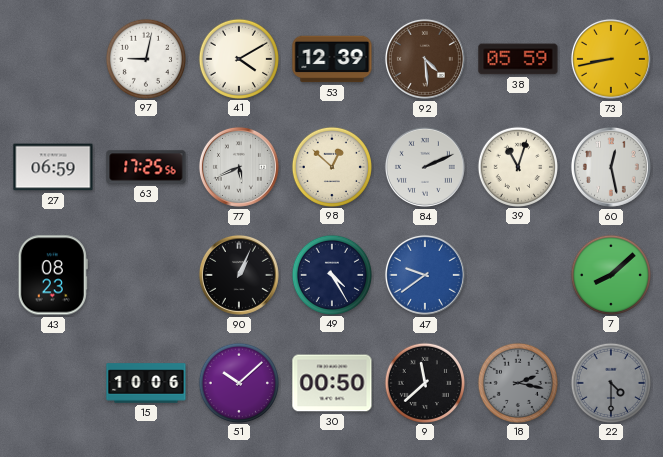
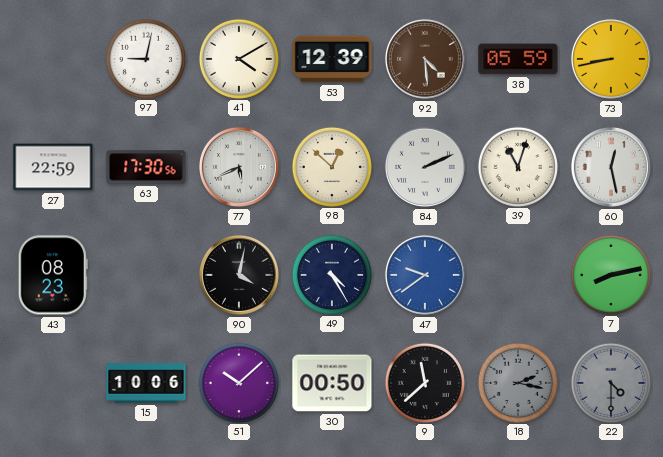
27: 06:59 -> 22:59 (53, 167)
63: 17:25 -> 17:30 (146, 167)
90: 1:04 -> 4:02 (239, 275)
7: 8:08 -> 8:13 (610, 274)
